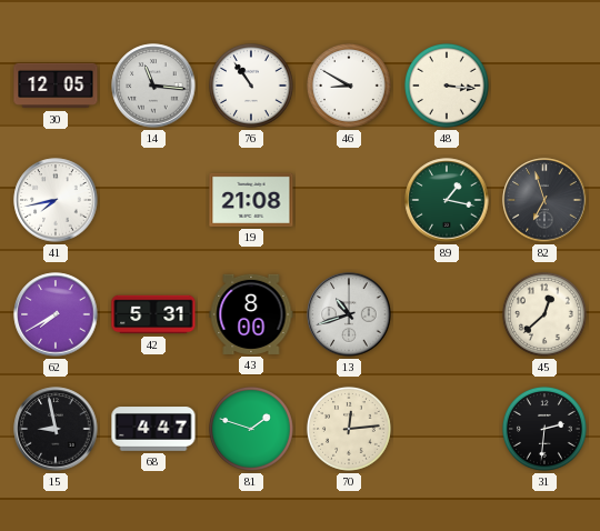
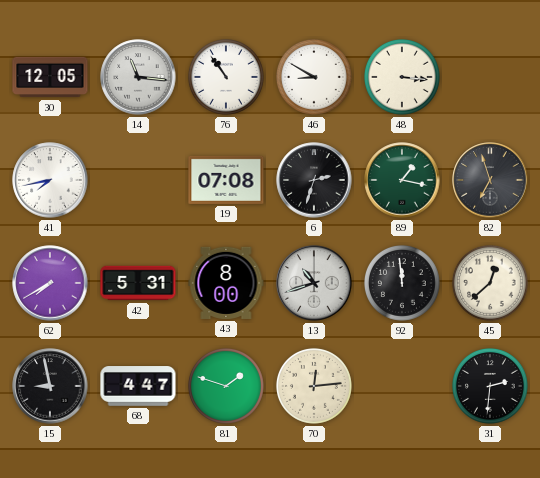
19: 21:08 -> 07:08 (226, 180)
6: none -> 2:33 (314, 180)
92: none -> 11:59 (402, 283)
